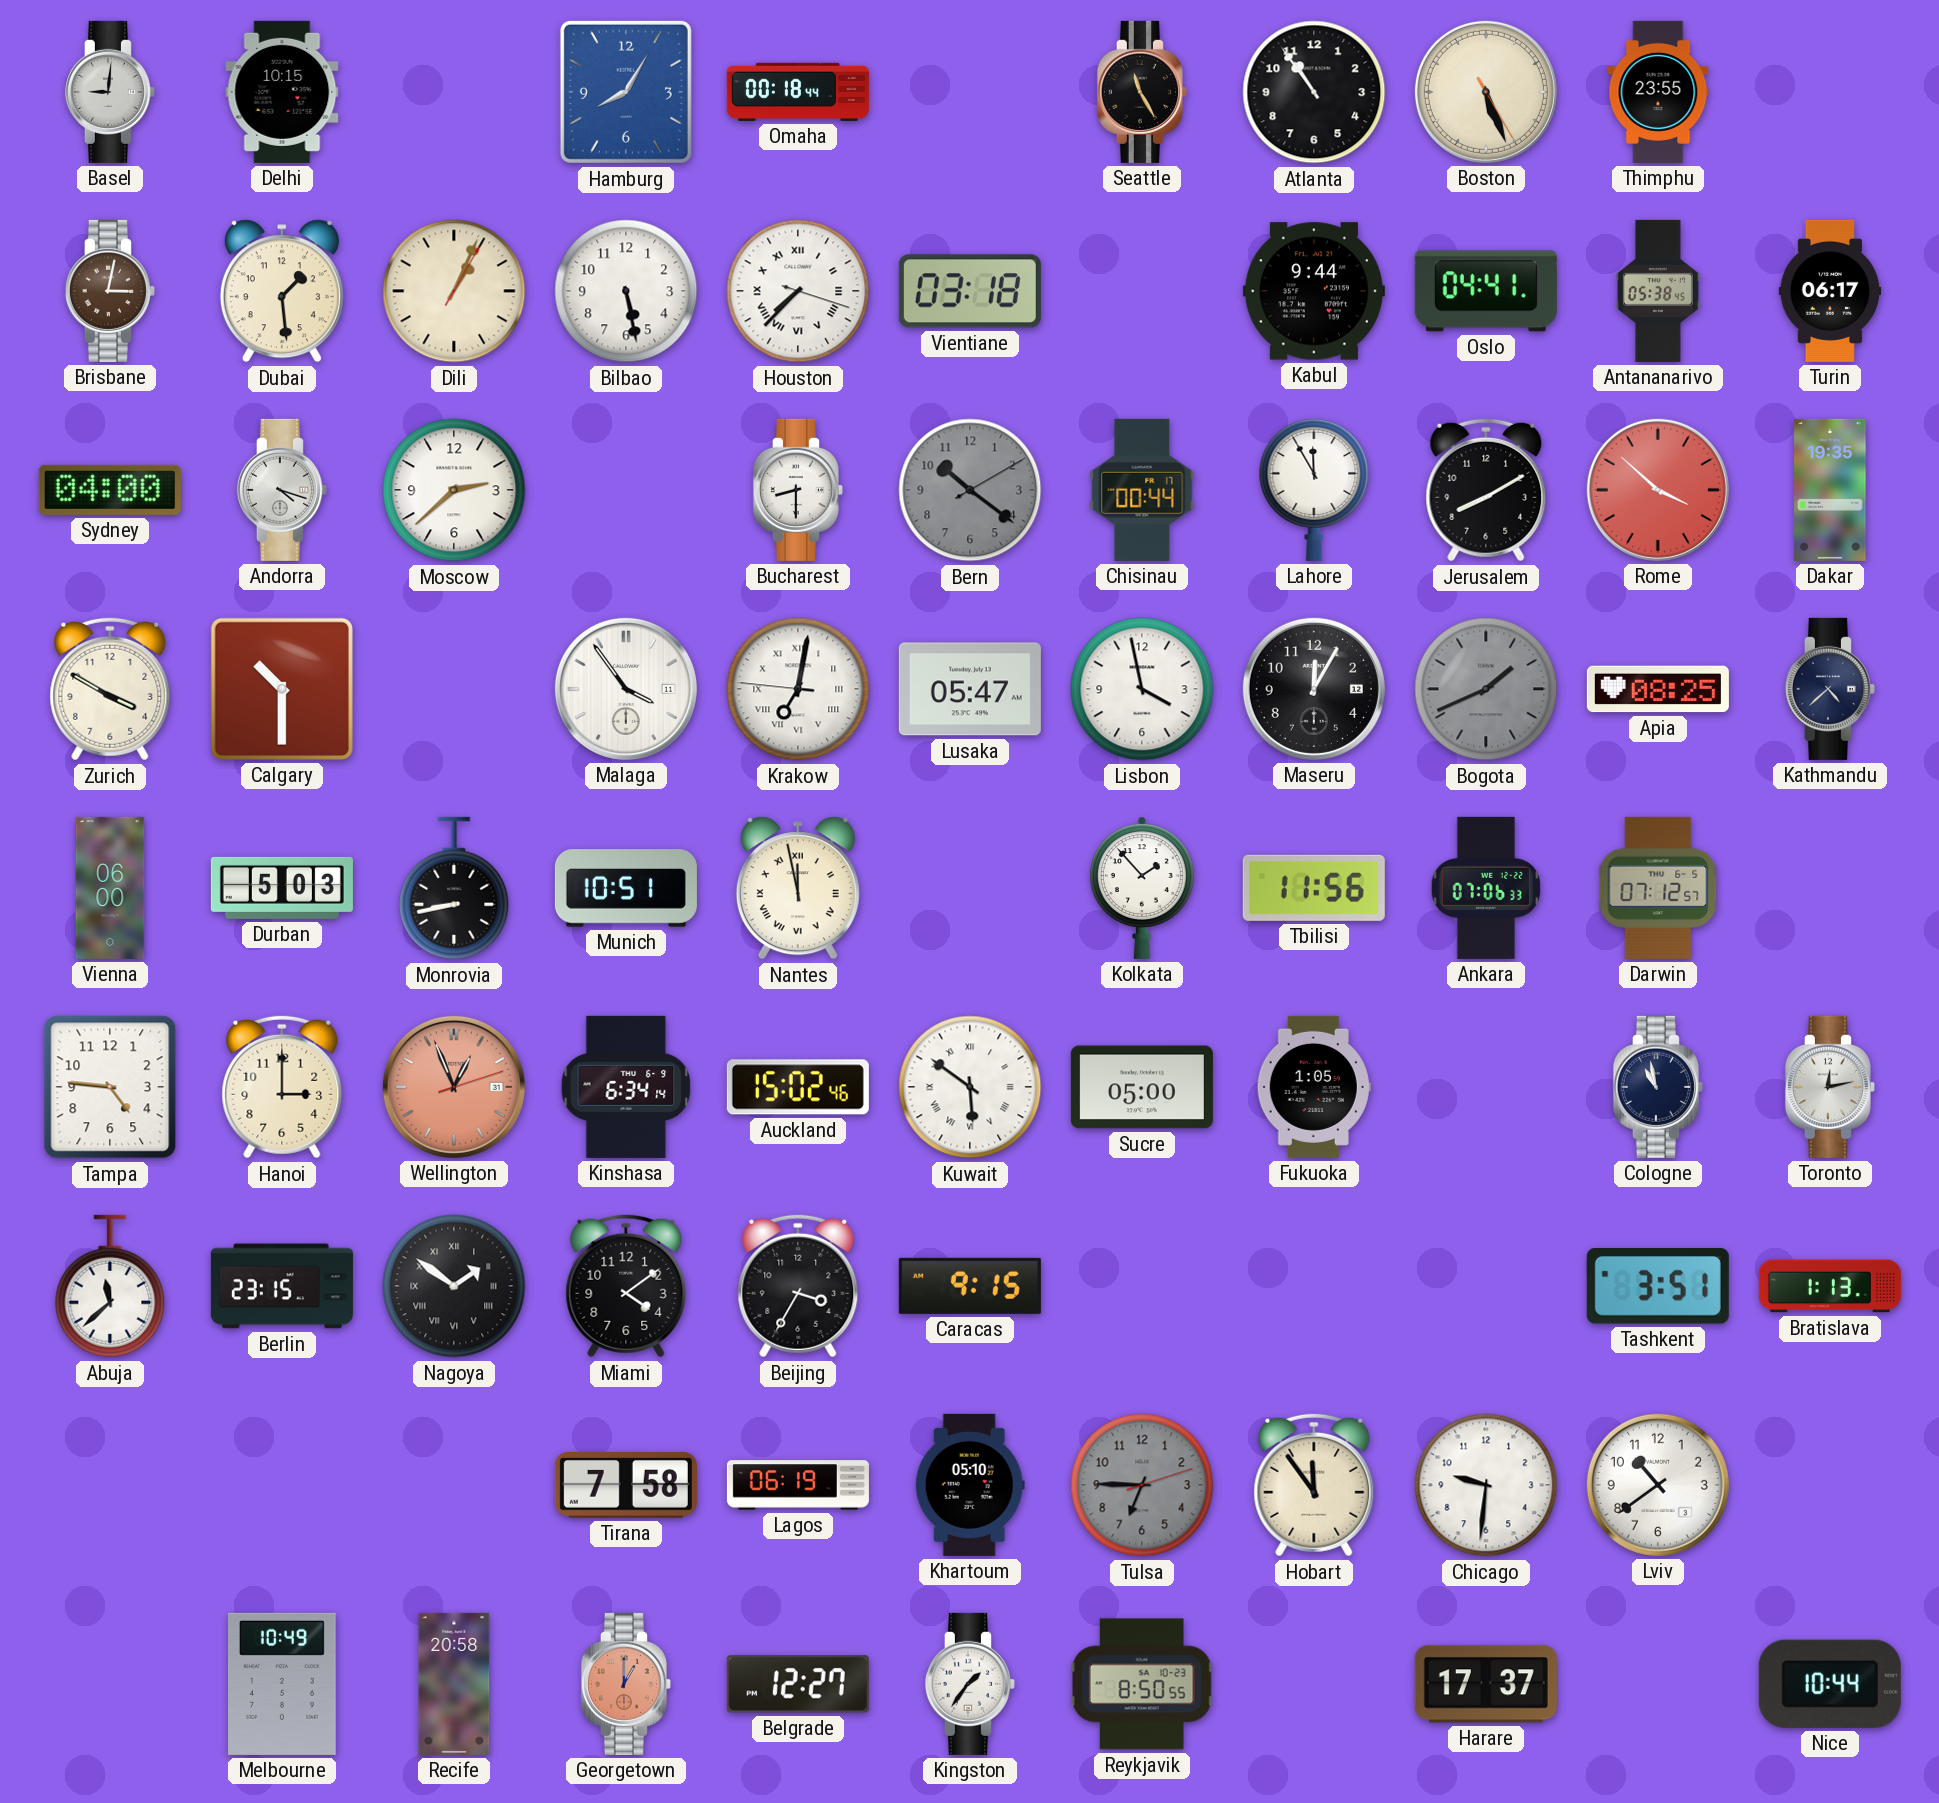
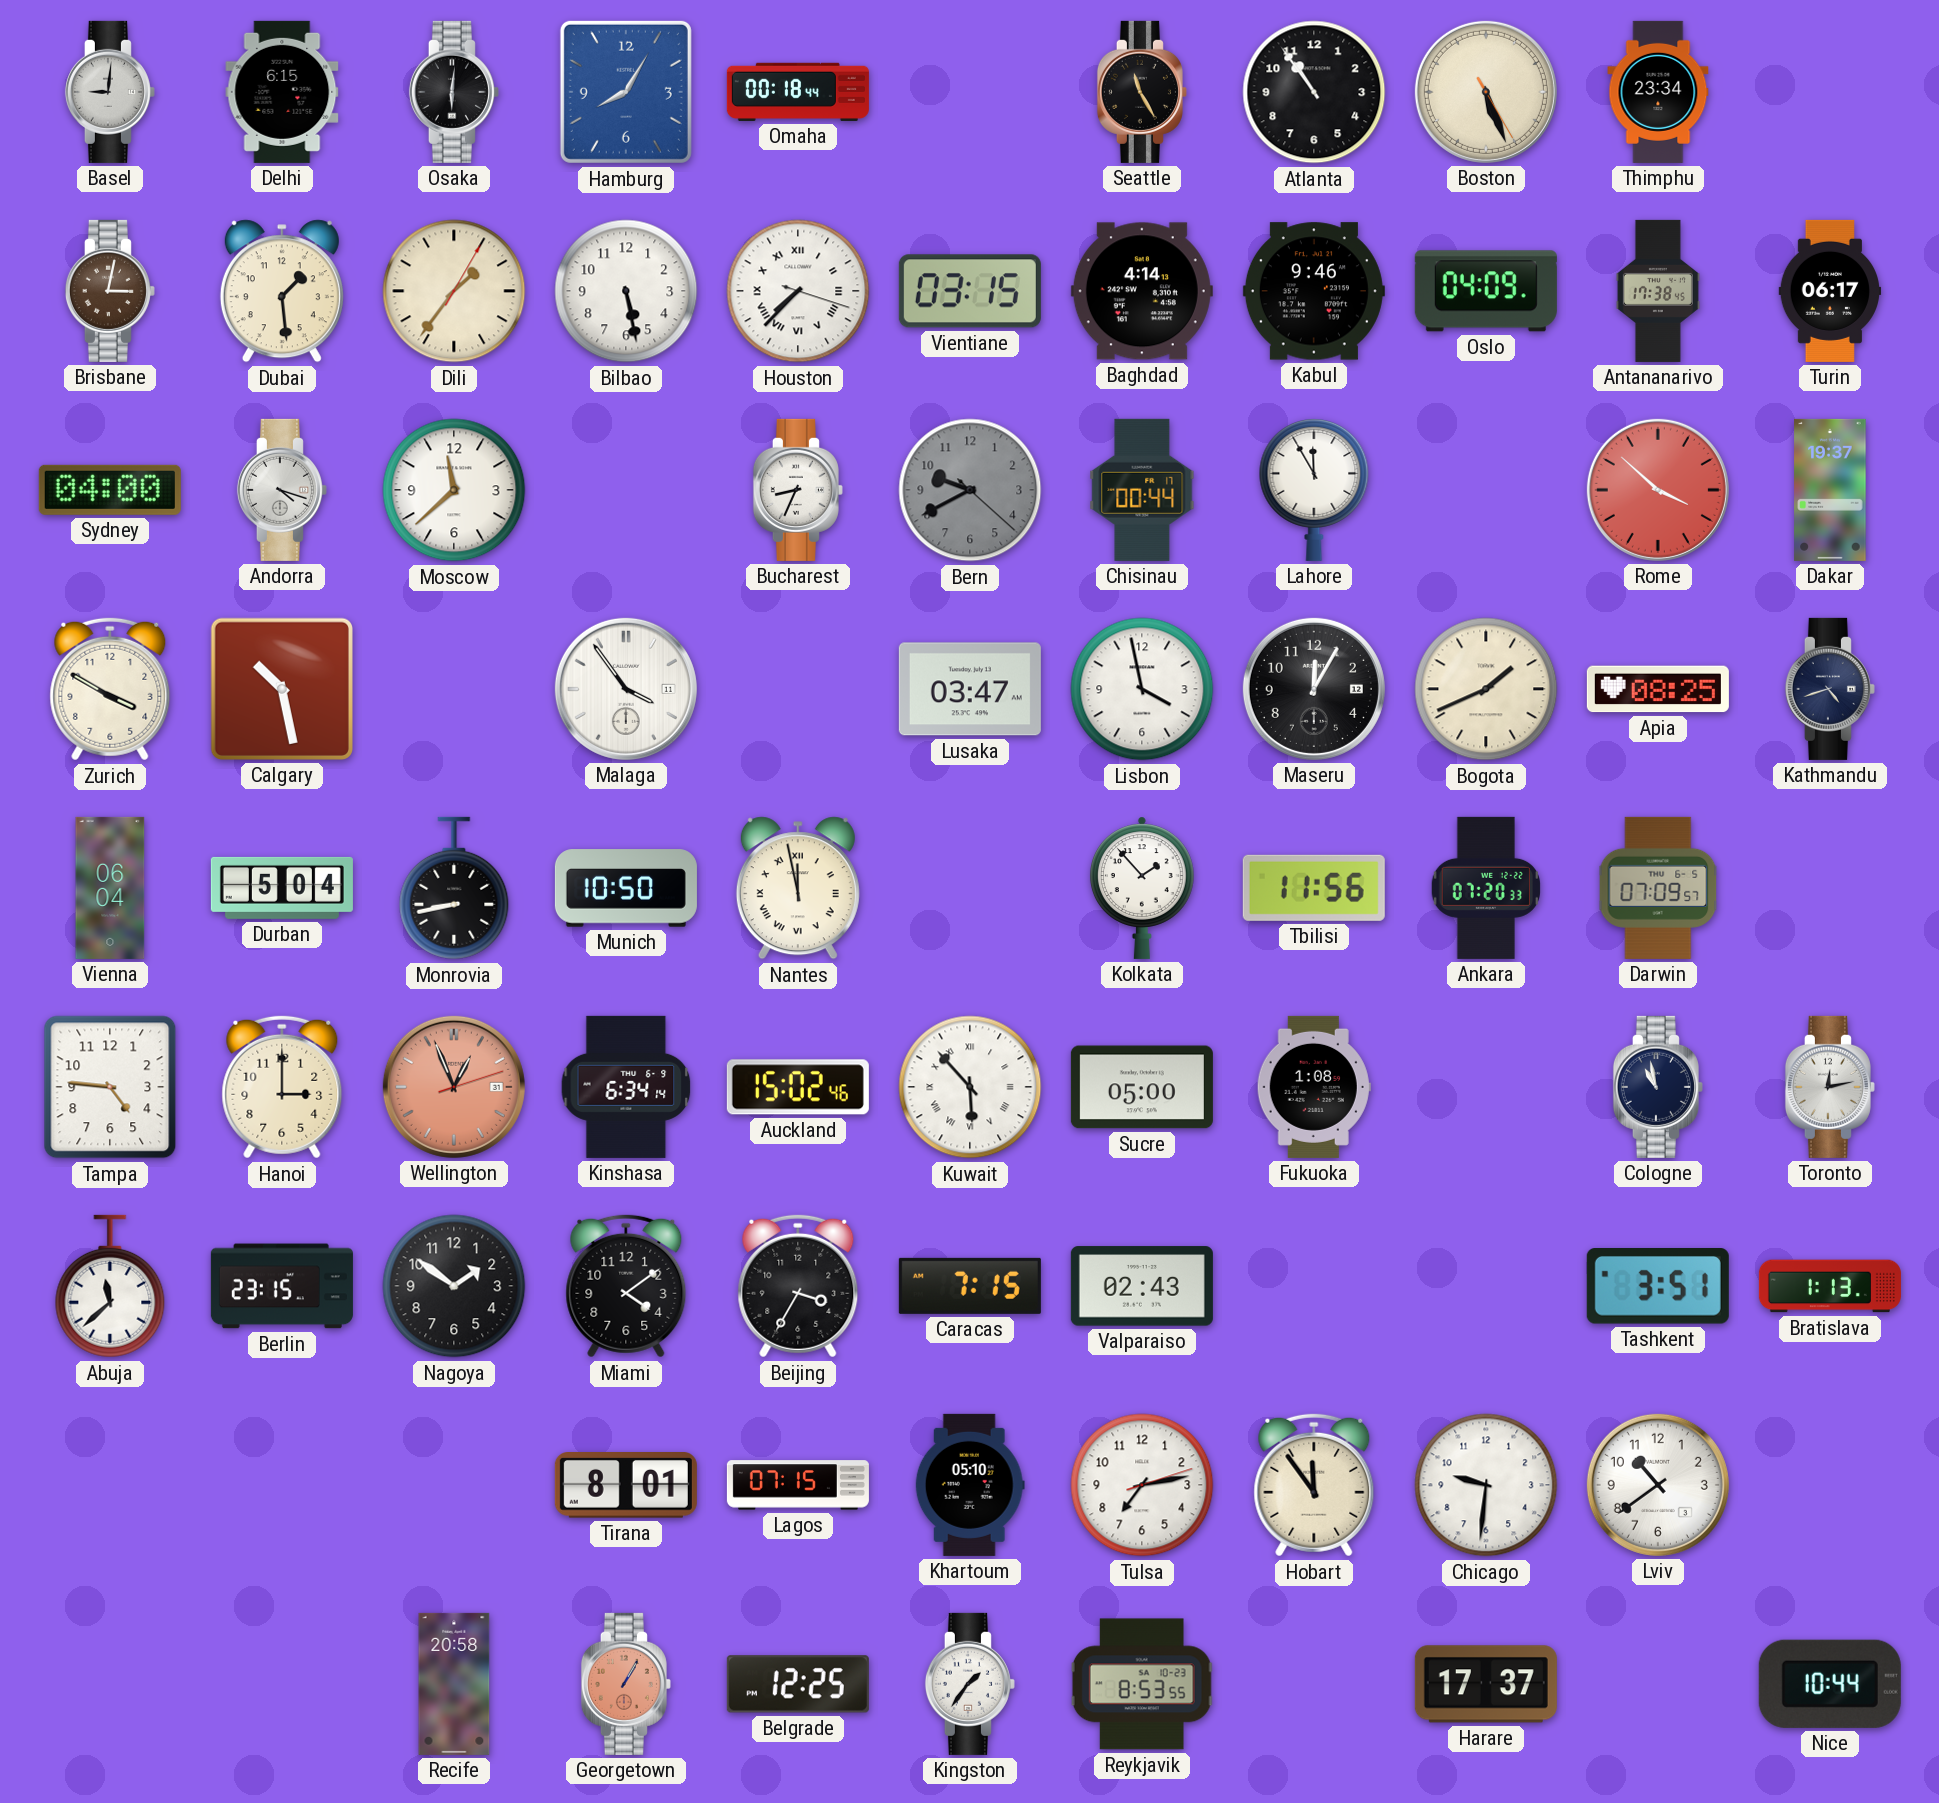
Delhi: 10:15 -> 6:15 (282, 92)
Osaka: none -> 6:01 (454, 92)
Thimphu: 23:55 -> 23:34 (1658, 92)
Dili: 1:04 -> 1:36 (454, 291)
Vientiane: 03:18 -> 03:15 (970, 291)
Baghdad: none -> 4:14 (1142, 291)
Kabul: 9:44 -> 9:46 (1314, 291)
Oslo: 04:41 -> 04:09 (1486, 291)
Antananarivo: 05:38 -> 17:38 (1658, 291)
Moscow: 2:38 -> 11:38 (454, 490)
Bucharest: 8:30 -> 8:34 (798, 490)
Bern: 10:21 -> 9:40 (970, 490)
Jerusalem: 8:10 -> none (1486, 490)
Dakar: 19:35 -> 19:37 (1830, 490)
Calgary: 10:30 -> 10:28 (282, 689)
Krakow: 7:01 -> none (798, 689)
Lusaka: 05:47 -> 03:47 (970, 689)
Bogota dial: grey -> cream (1486, 689)
Kathmandu: 4:38 -> 4:42 (1830, 689)
Vienna: 06:00 -> 06:04 (110, 888)
Durban: 5:03 -> 5:04 (282, 888)
Munich: 10:51 -> 10:50 (626, 888)
Ankara: 07:06 -> 07:20 (1485, 888)
Darwin: 07:12 -> 07:09 (1658, 888)
Kuwait: 5:51 -> 5:53 (970, 1087)
Fukuoka: 1:05 -> 1:08 (1314, 1087)
Nagoya numerals: Roman -> Arabic (454, 1286)
Caracas: 9:15 -> 7:15 (970, 1286)
Valparaiso: none -> 02:43 (1142, 1286)
Tirana: 7:58 -> 8:01 (626, 1486)
Lagos: 06:19 -> 07:15 (798, 1485)
Tulsa: 6:45 -> 7:13 (1142, 1485)
Tulsa dial: grey -> white (1142, 1485)
Melbourne: 10:49 -> none (283, 1684)
Georgetown: 1:00 -> 1:05 (626, 1684)
Belgrade: 12:27 -> 12:25 (798, 1684)
Reykjavik: 8:50 -> 8:53 (1142, 1684)
